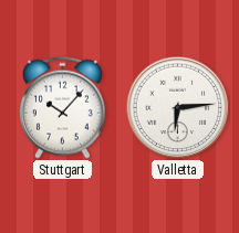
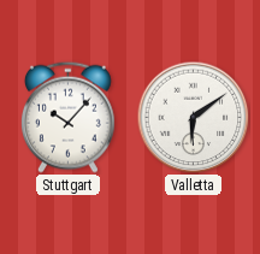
Valletta: 6:14 -> 6:09 (193, 117)
